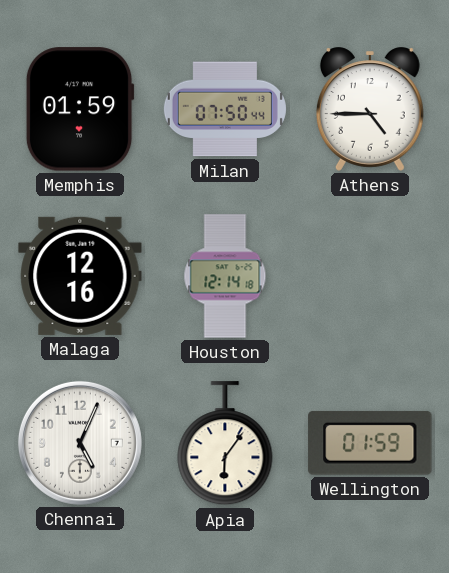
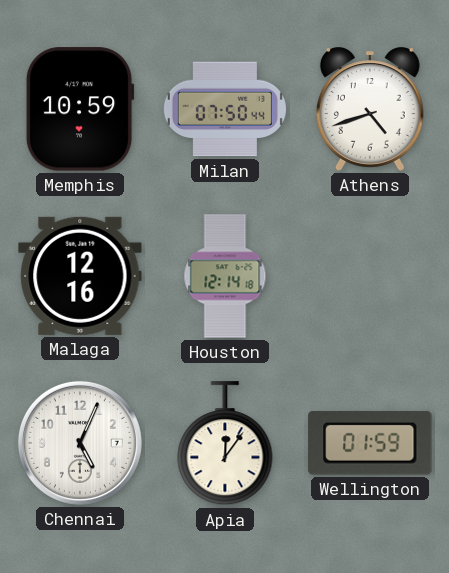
Memphis: 01:59 -> 10:59 (80, 109)
Athens: 4:45 -> 4:42 (370, 109)
Apia: 6:06 -> 12:06 (225, 444)
